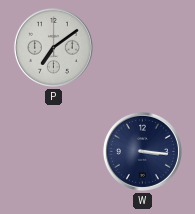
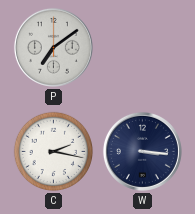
C: none -> 2:17 (54, 152)
